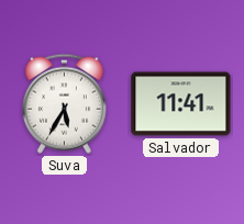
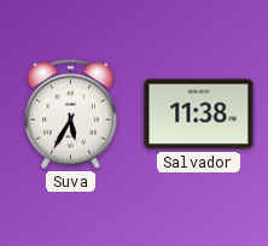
Salvador: 11:41 -> 11:38 (199, 115)
